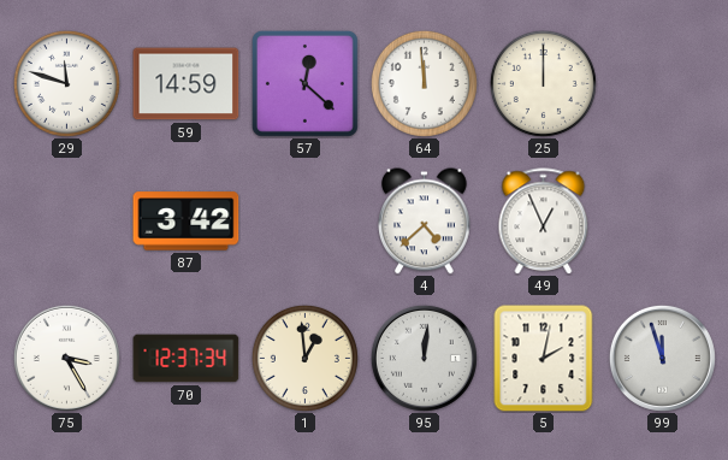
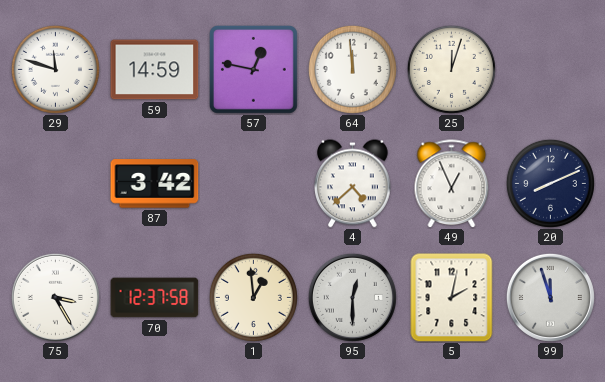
57: 12:22 -> 12:47 (253, 69)
25: 12:00 -> 12:03 (451, 69)
20: none -> 8:11 (550, 183)
70: 12:37:34 -> 12:37:58 (155, 298)
95: 12:01 -> 12:30 (352, 297)
